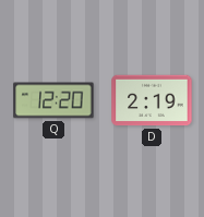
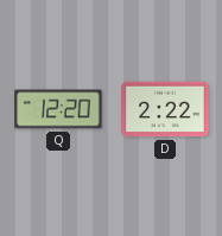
D: 2:19 -> 2:22 (165, 109)
